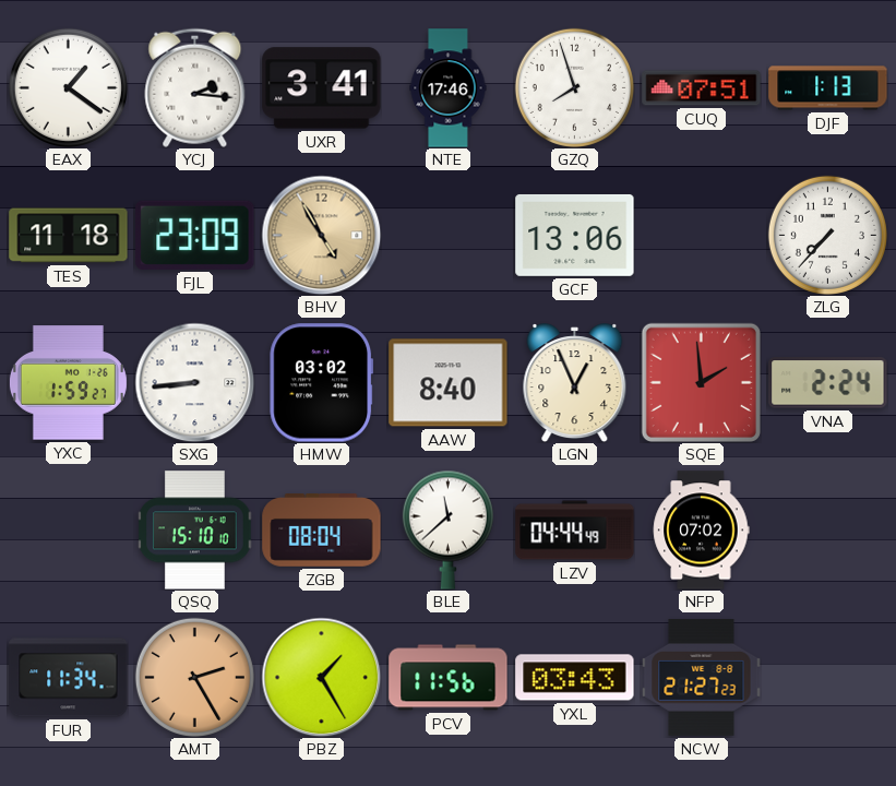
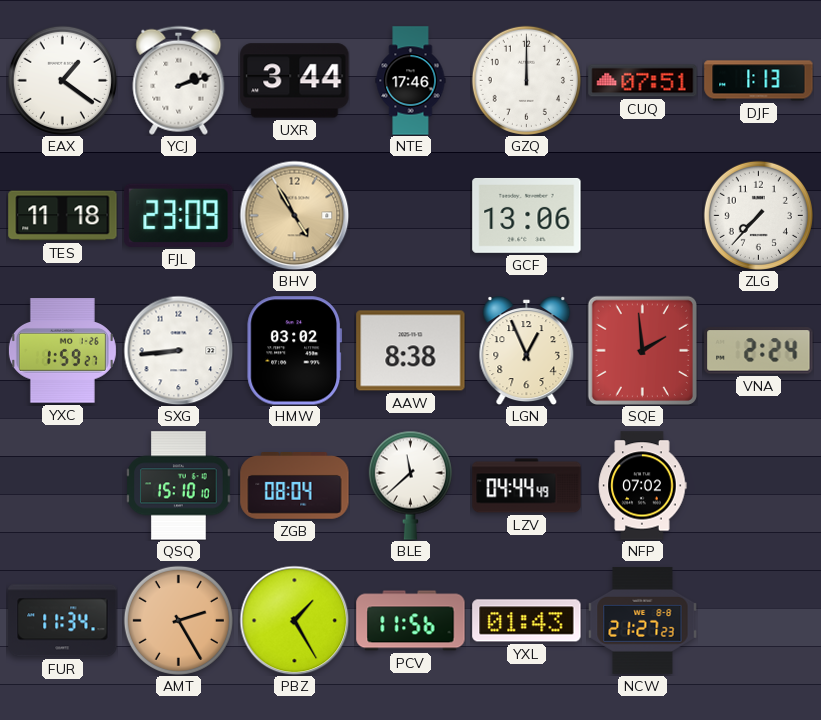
YCJ: 2:16 -> 2:12 (179, 80)
UXR: 3:41 -> 3:44 (295, 81)
GZQ: 7:57 -> 12:00 (526, 80)
AAW: 8:40 -> 8:38 (411, 351)
YXL: 03:43 -> 01:43 (527, 621)
